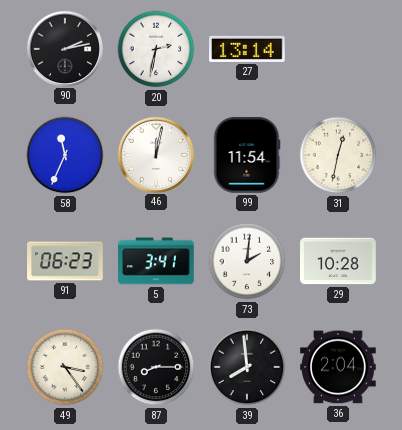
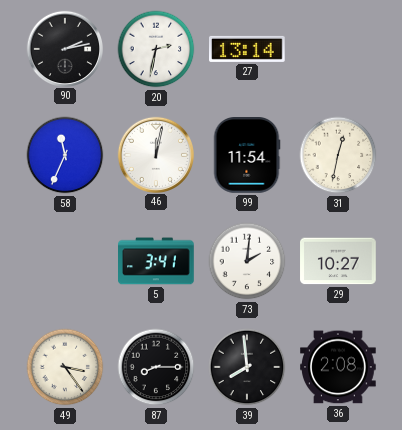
91: 06:23 -> none (65, 261)
29: 10:28 -> 10:27 (338, 261)
36: 2:04 -> 2:08 (338, 367)
